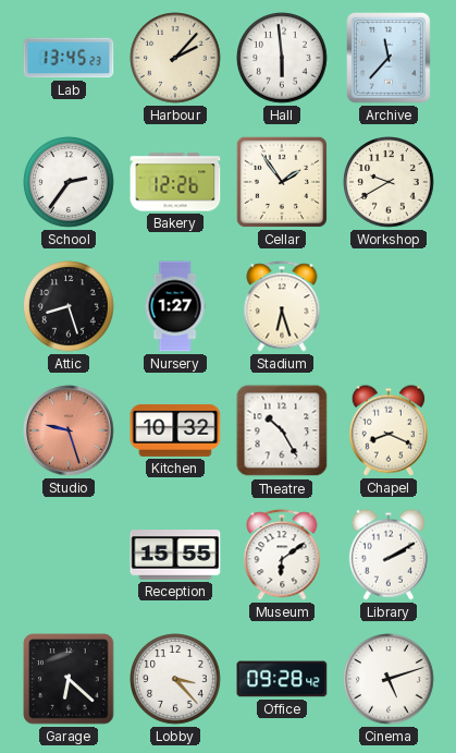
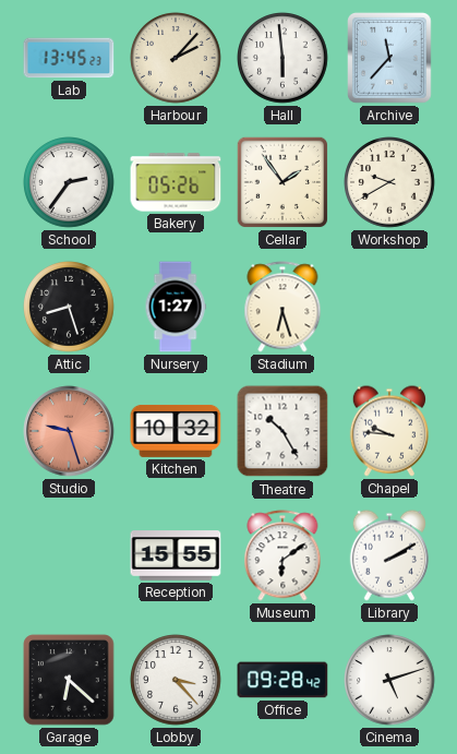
Bakery: 12:26 -> 05:26 (176, 182)
Chapel: 8:19 -> 9:46 (389, 431)
